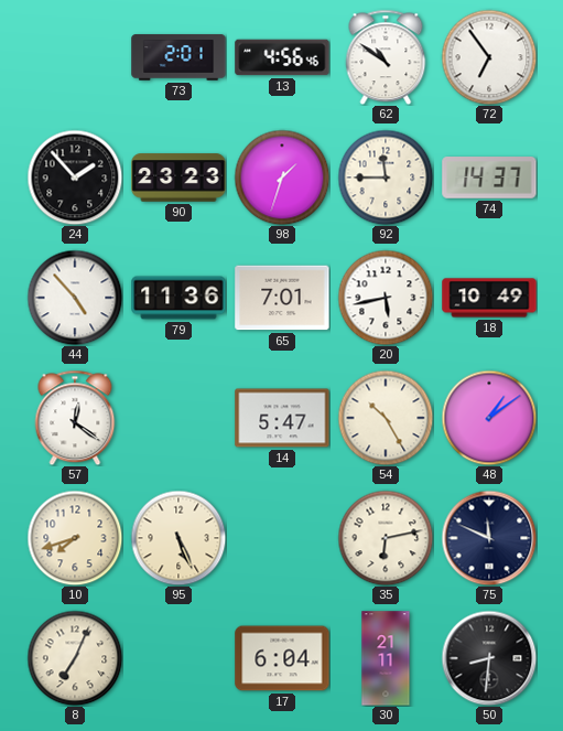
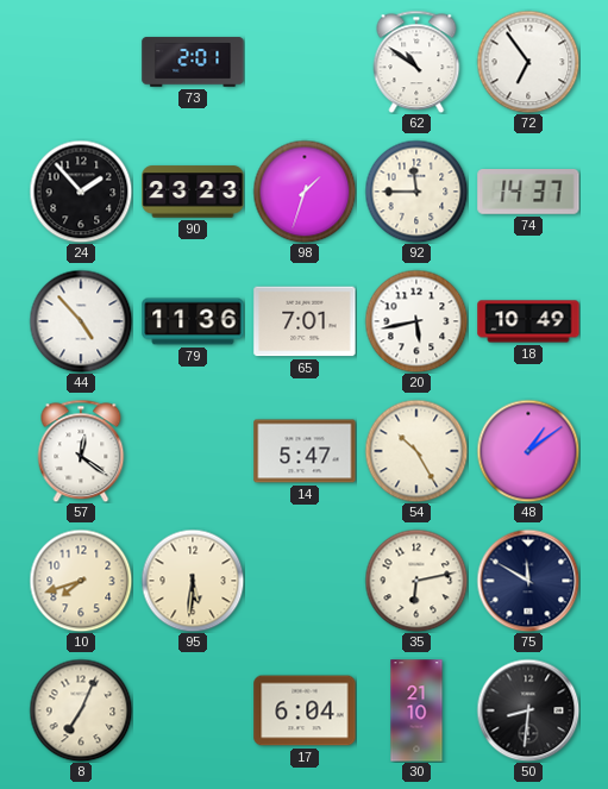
13: 4:56 -> none (282, 57)
95: 5:26 -> 5:31 (193, 581)
75: 11:49 -> 11:50 (528, 581)
30: 21:11 -> 21:10 (416, 710)
